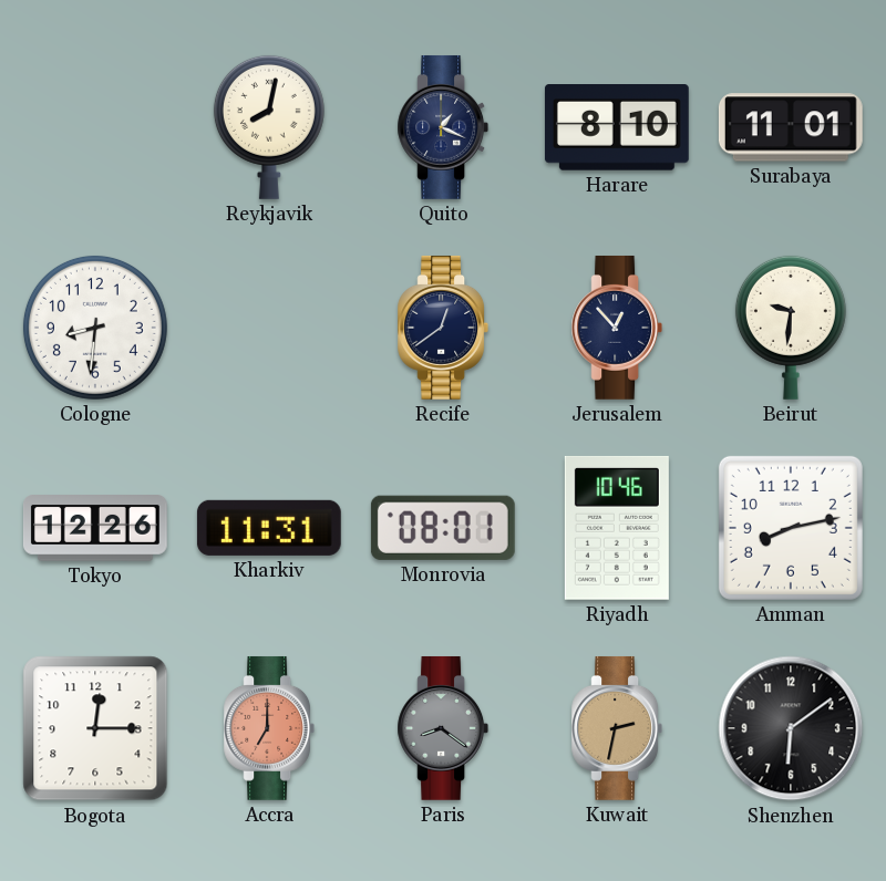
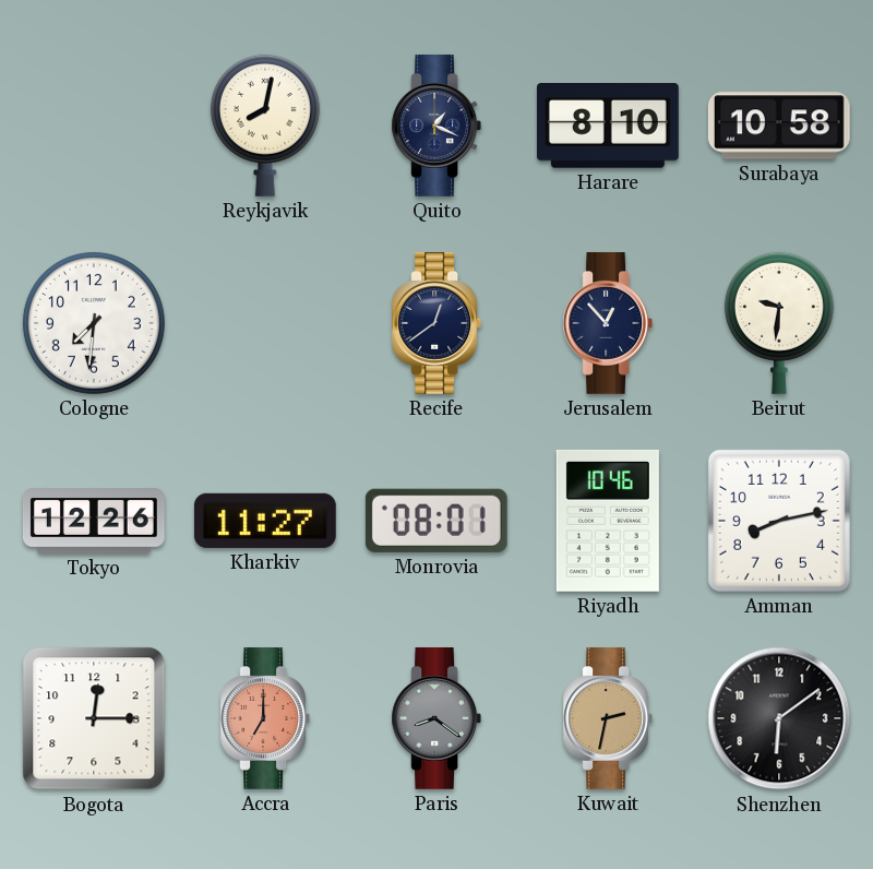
Surabaya: 11:01 -> 10:58 (779, 126)
Cologne: 8:31 -> 7:31 (94, 323)
Kharkiv: 11:31 -> 11:27 (265, 521)
